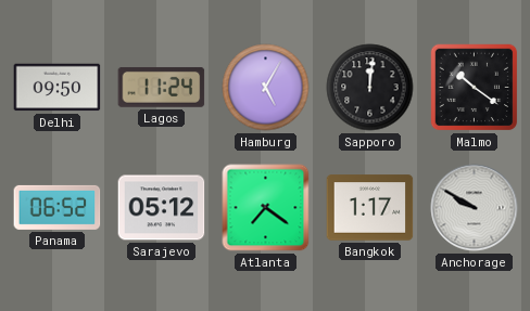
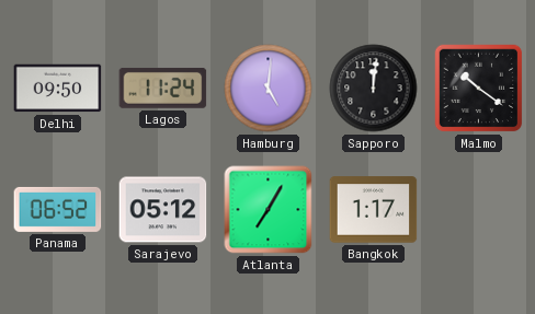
Hamburg: 5:05 -> 5:01 (269, 89)
Atlanta: 7:21 -> 7:05 (269, 210)
Anchorage: 9:50 -> none (475, 208)
